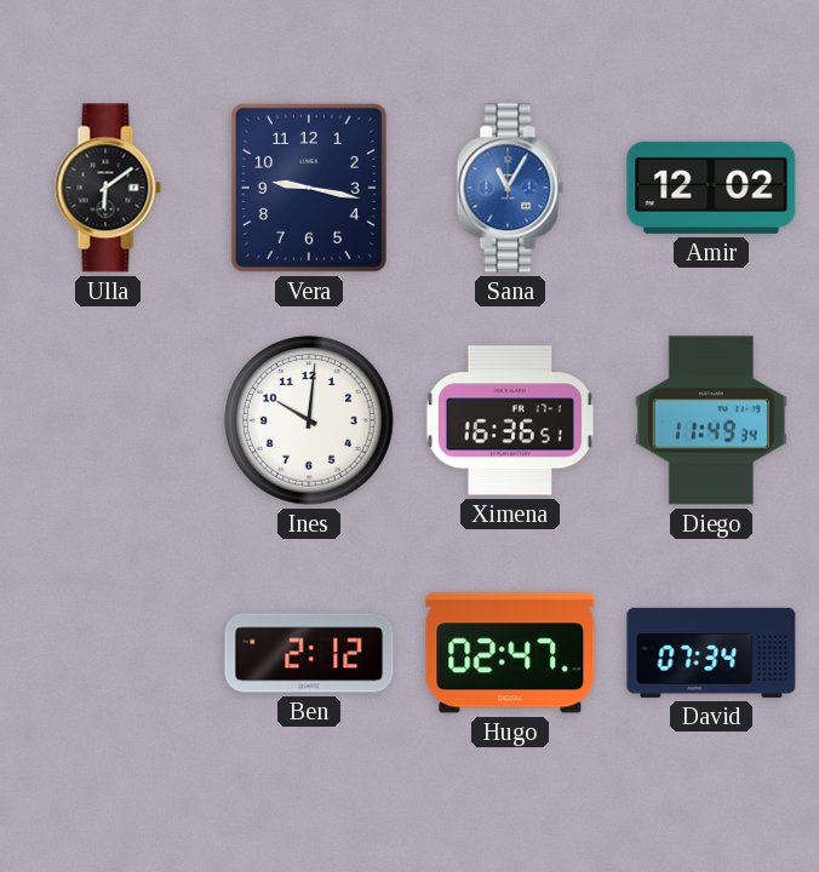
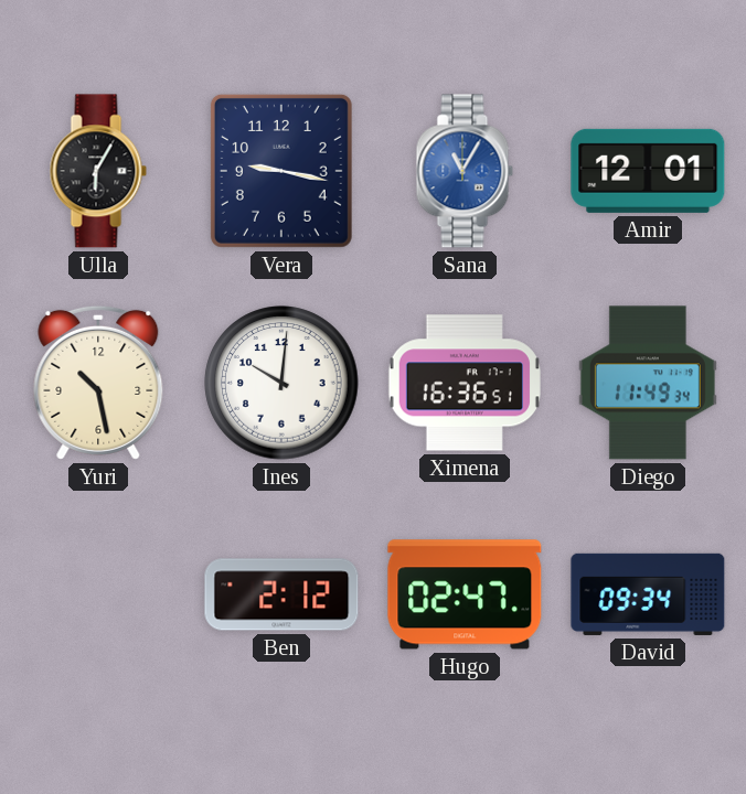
Ulla: 6:09 -> 6:05 (98, 171)
Amir: 12:02 -> 12:01 (648, 171)
Yuri: none -> 10:28 (98, 383)
David: 07:34 -> 09:34 (648, 594)
